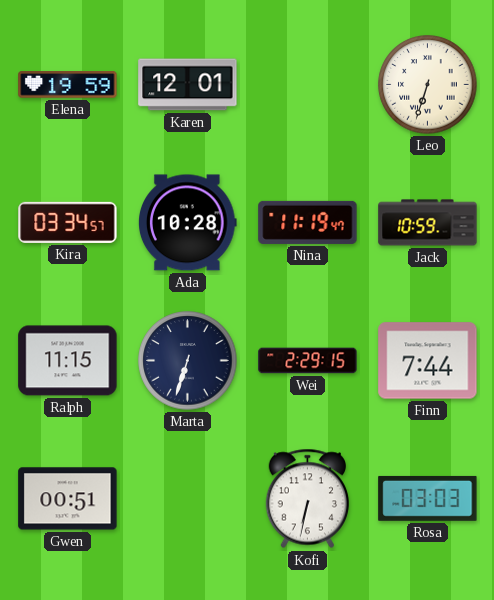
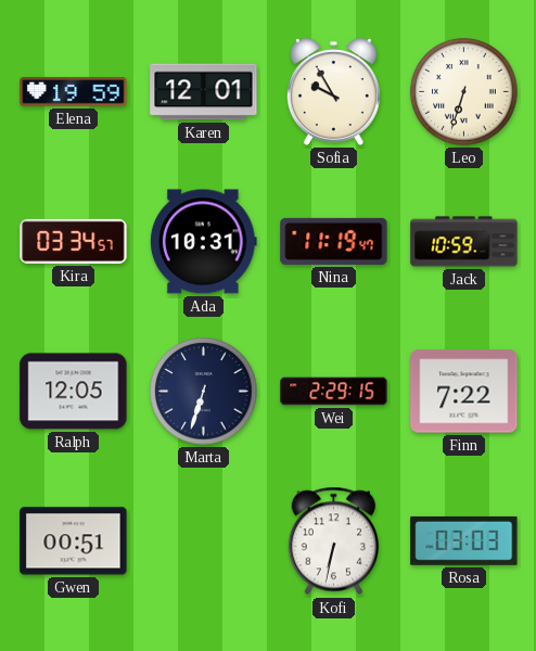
Sofia: none -> 9:55 (333, 92)
Ada: 10:28 -> 10:31 (204, 242)
Ralph: 11:15 -> 12:05 (74, 392)
Finn: 7:44 -> 7:22 (464, 392)
